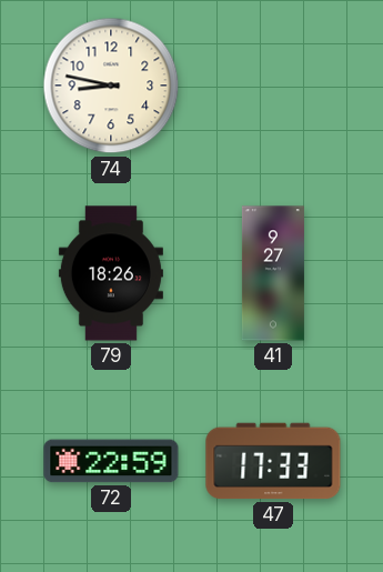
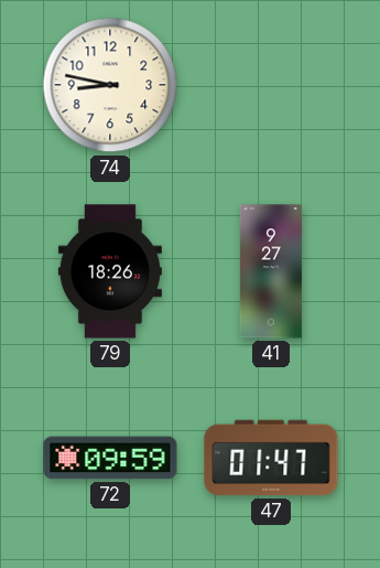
72: 22:59 -> 09:59 (110, 458)
47: 17:33 -> 01:47 (271, 458)
